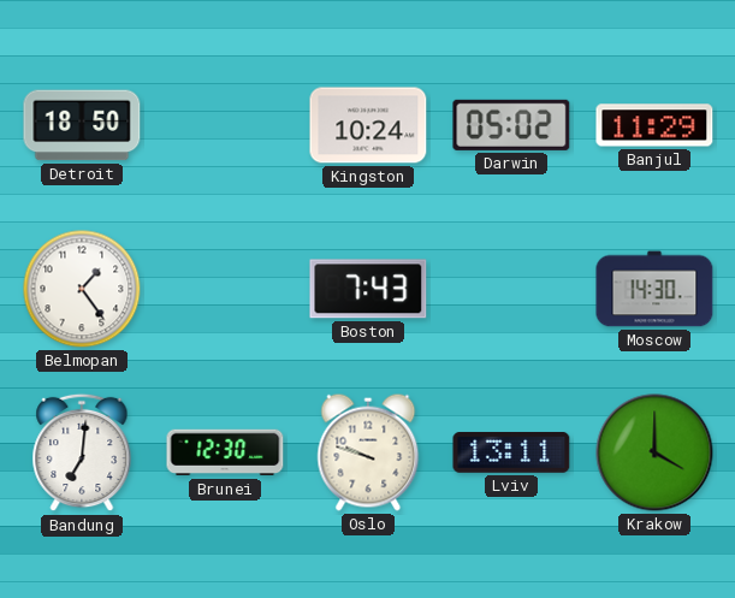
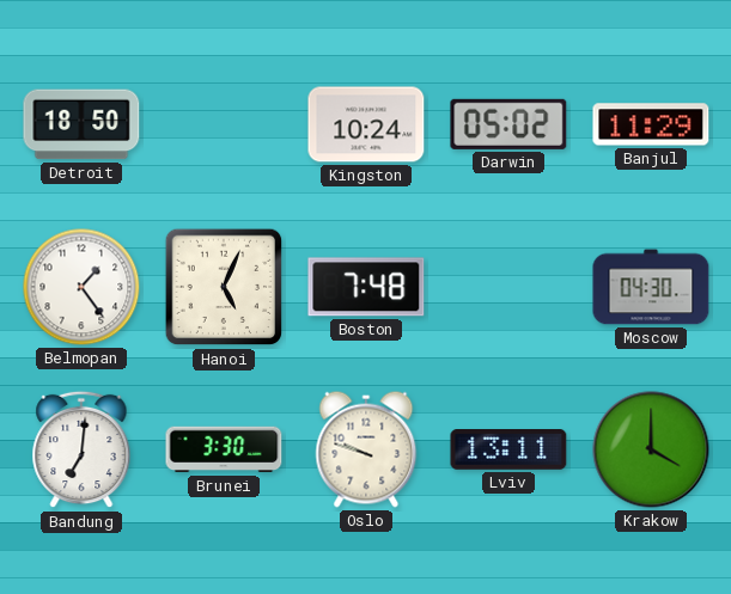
Hanoi: none -> 5:04 (224, 287)
Boston: 7:43 -> 7:48 (366, 287)
Moscow: 14:30 -> 04:30 (651, 287)
Brunei: 12:30 -> 3:30 (224, 449)
